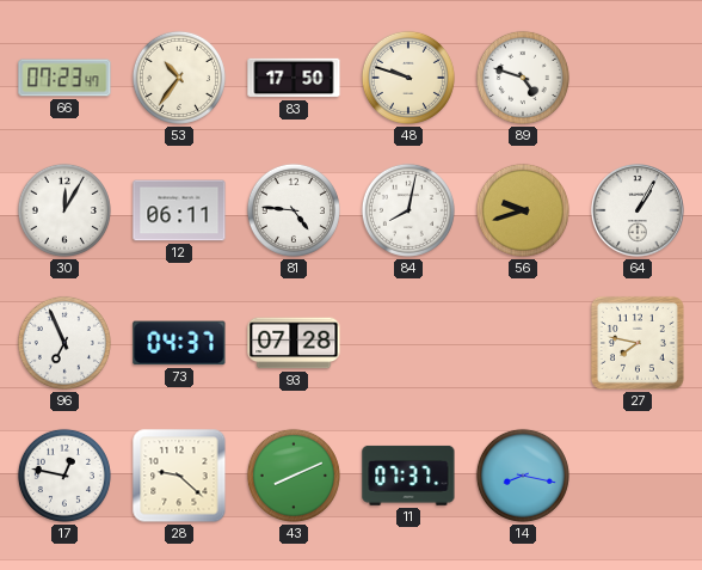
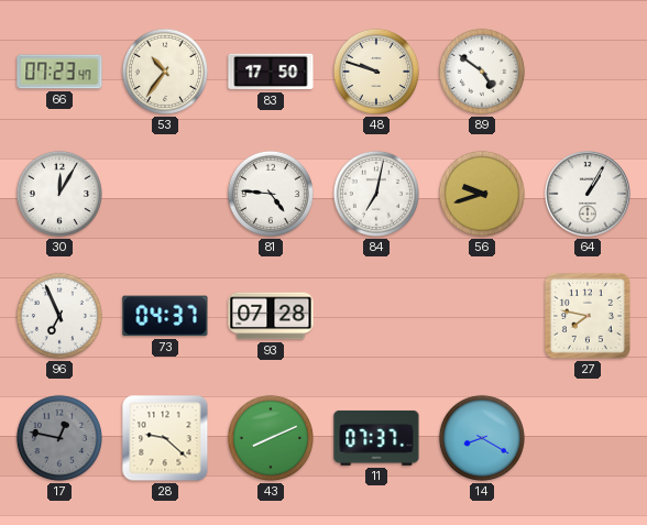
89: 4:48 -> 4:51 (482, 72)
12: 06:11 -> none (179, 210)
84: 8:02 -> 7:02 (376, 194)
17 dial: white -> grey (59, 438)
14: 8:17 -> 8:20 (482, 438)
